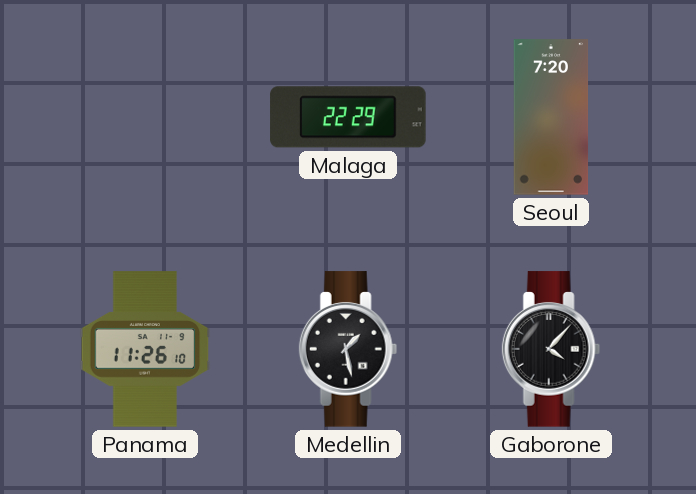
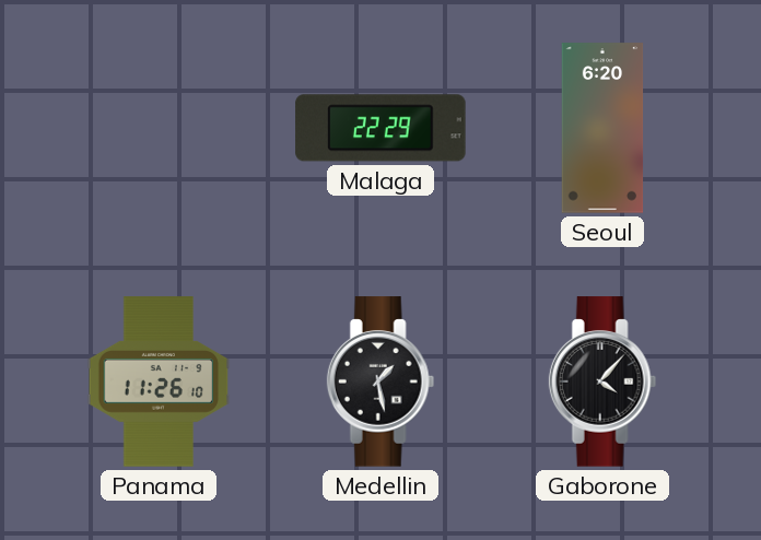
Seoul: 7:20 -> 6:20 (602, 128)
